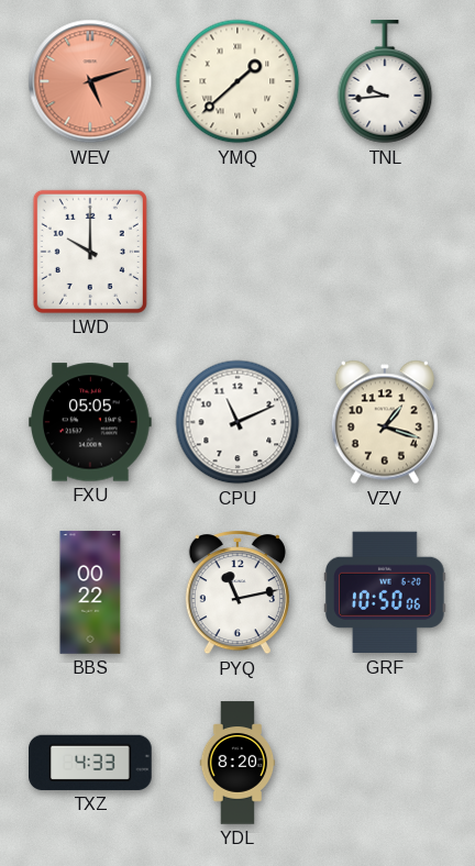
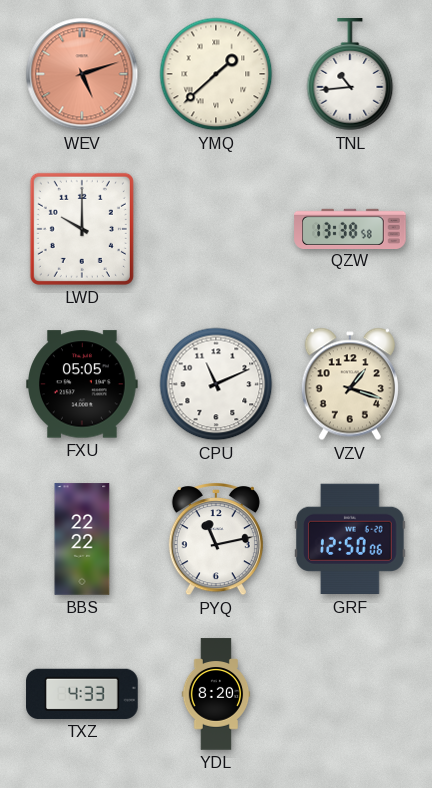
TNL: 9:44 -> 10:44 (350, 75)
QZW: none -> 13:38 (350, 228)
BBS: 00:22 -> 22:22 (82, 539)
GRF: 10:50 -> 12:50 (350, 539)
